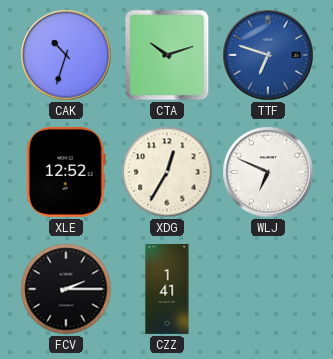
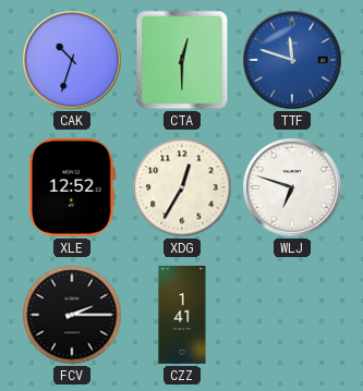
CTA: 10:12 -> 12:30 (182, 60)
TTF: 6:48 -> 11:48 (292, 60)
WLJ: 6:49 -> 6:48 (292, 187)
